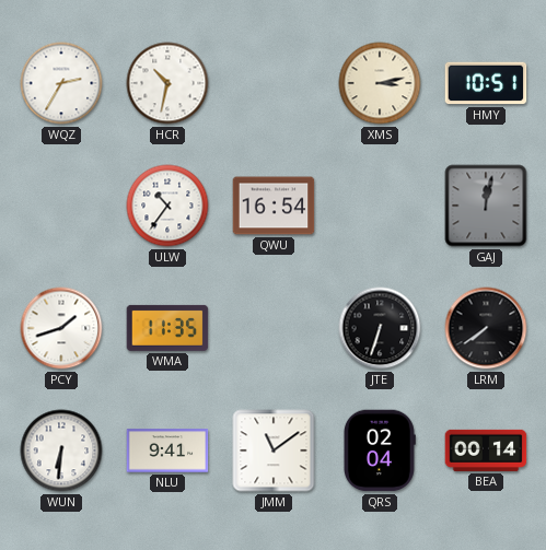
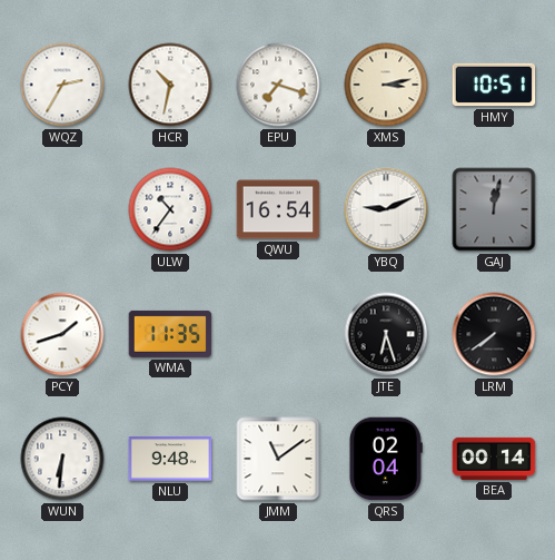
EPU: none -> 7:18 (278, 85)
YBQ: none -> 9:11 (386, 209)
JTE: 6:33 -> 6:27 (386, 334)
NLU: 9:41 -> 9:48 (170, 459)
